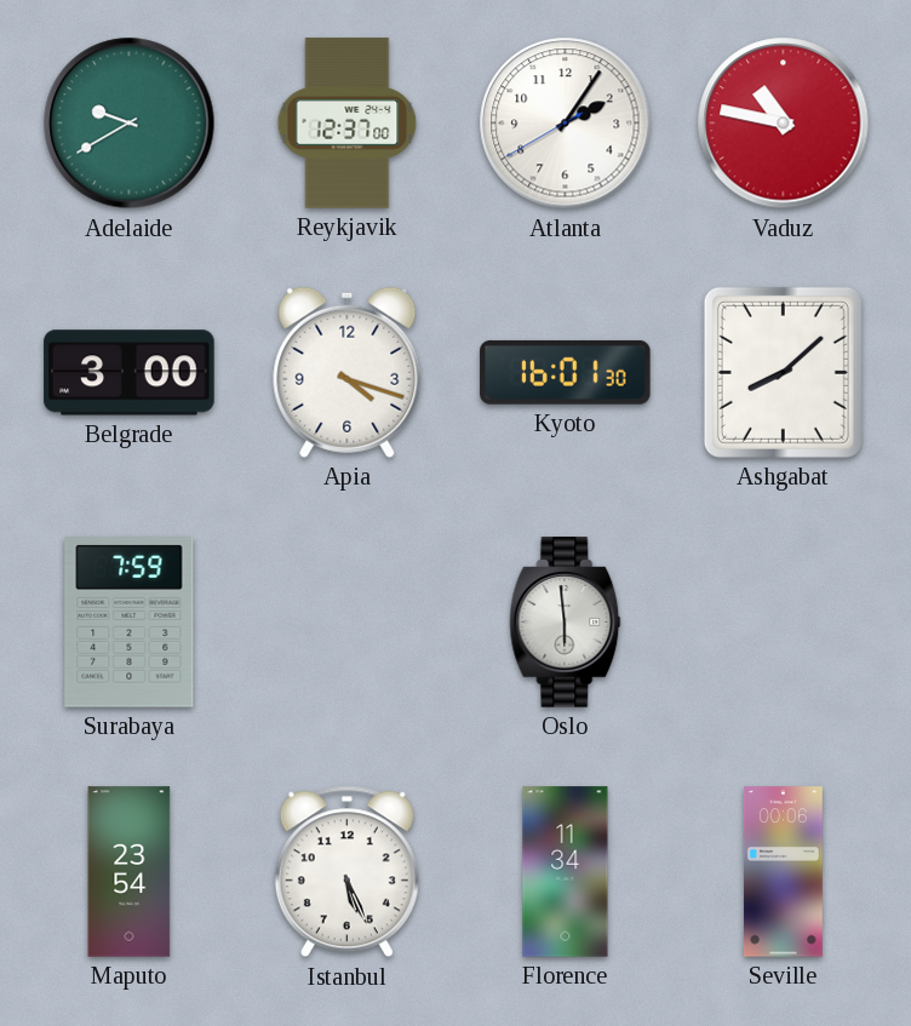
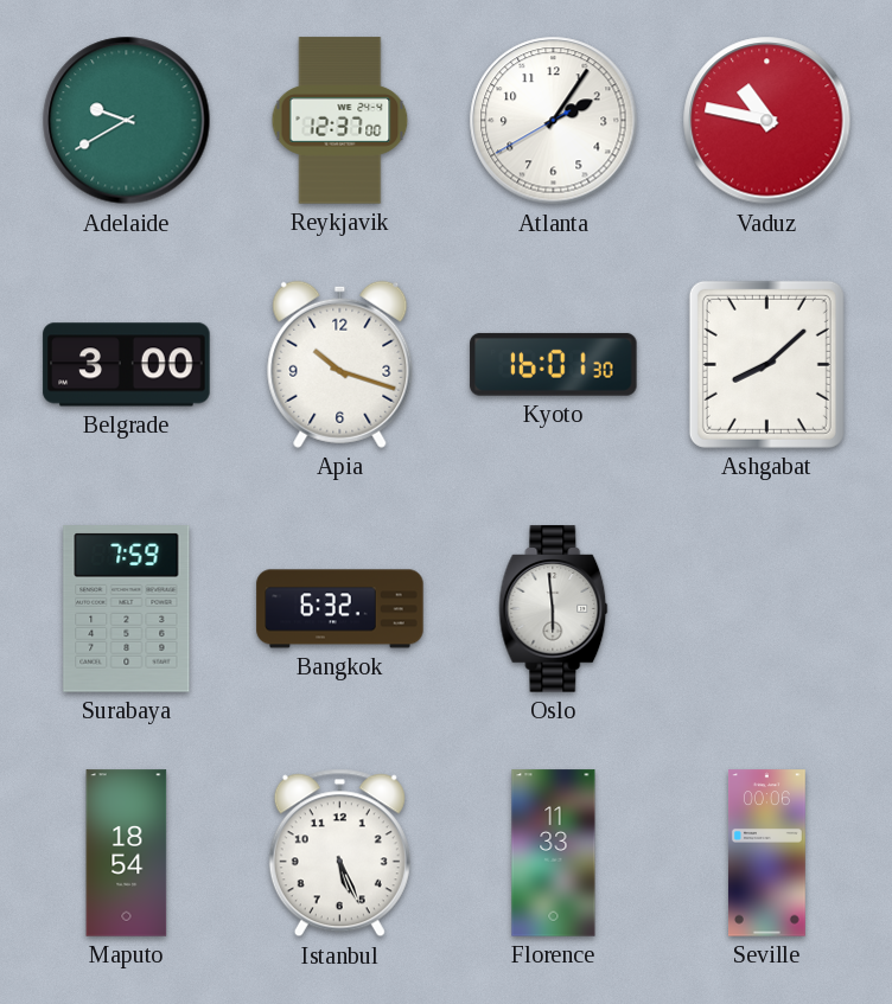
Apia: 4:18 -> 10:18 (340, 364)
Bangkok: none -> 6:32 (340, 609)
Maputo: 23:54 -> 18:54 (127, 853)
Florence: 11:34 -> 11:33 (554, 853)
